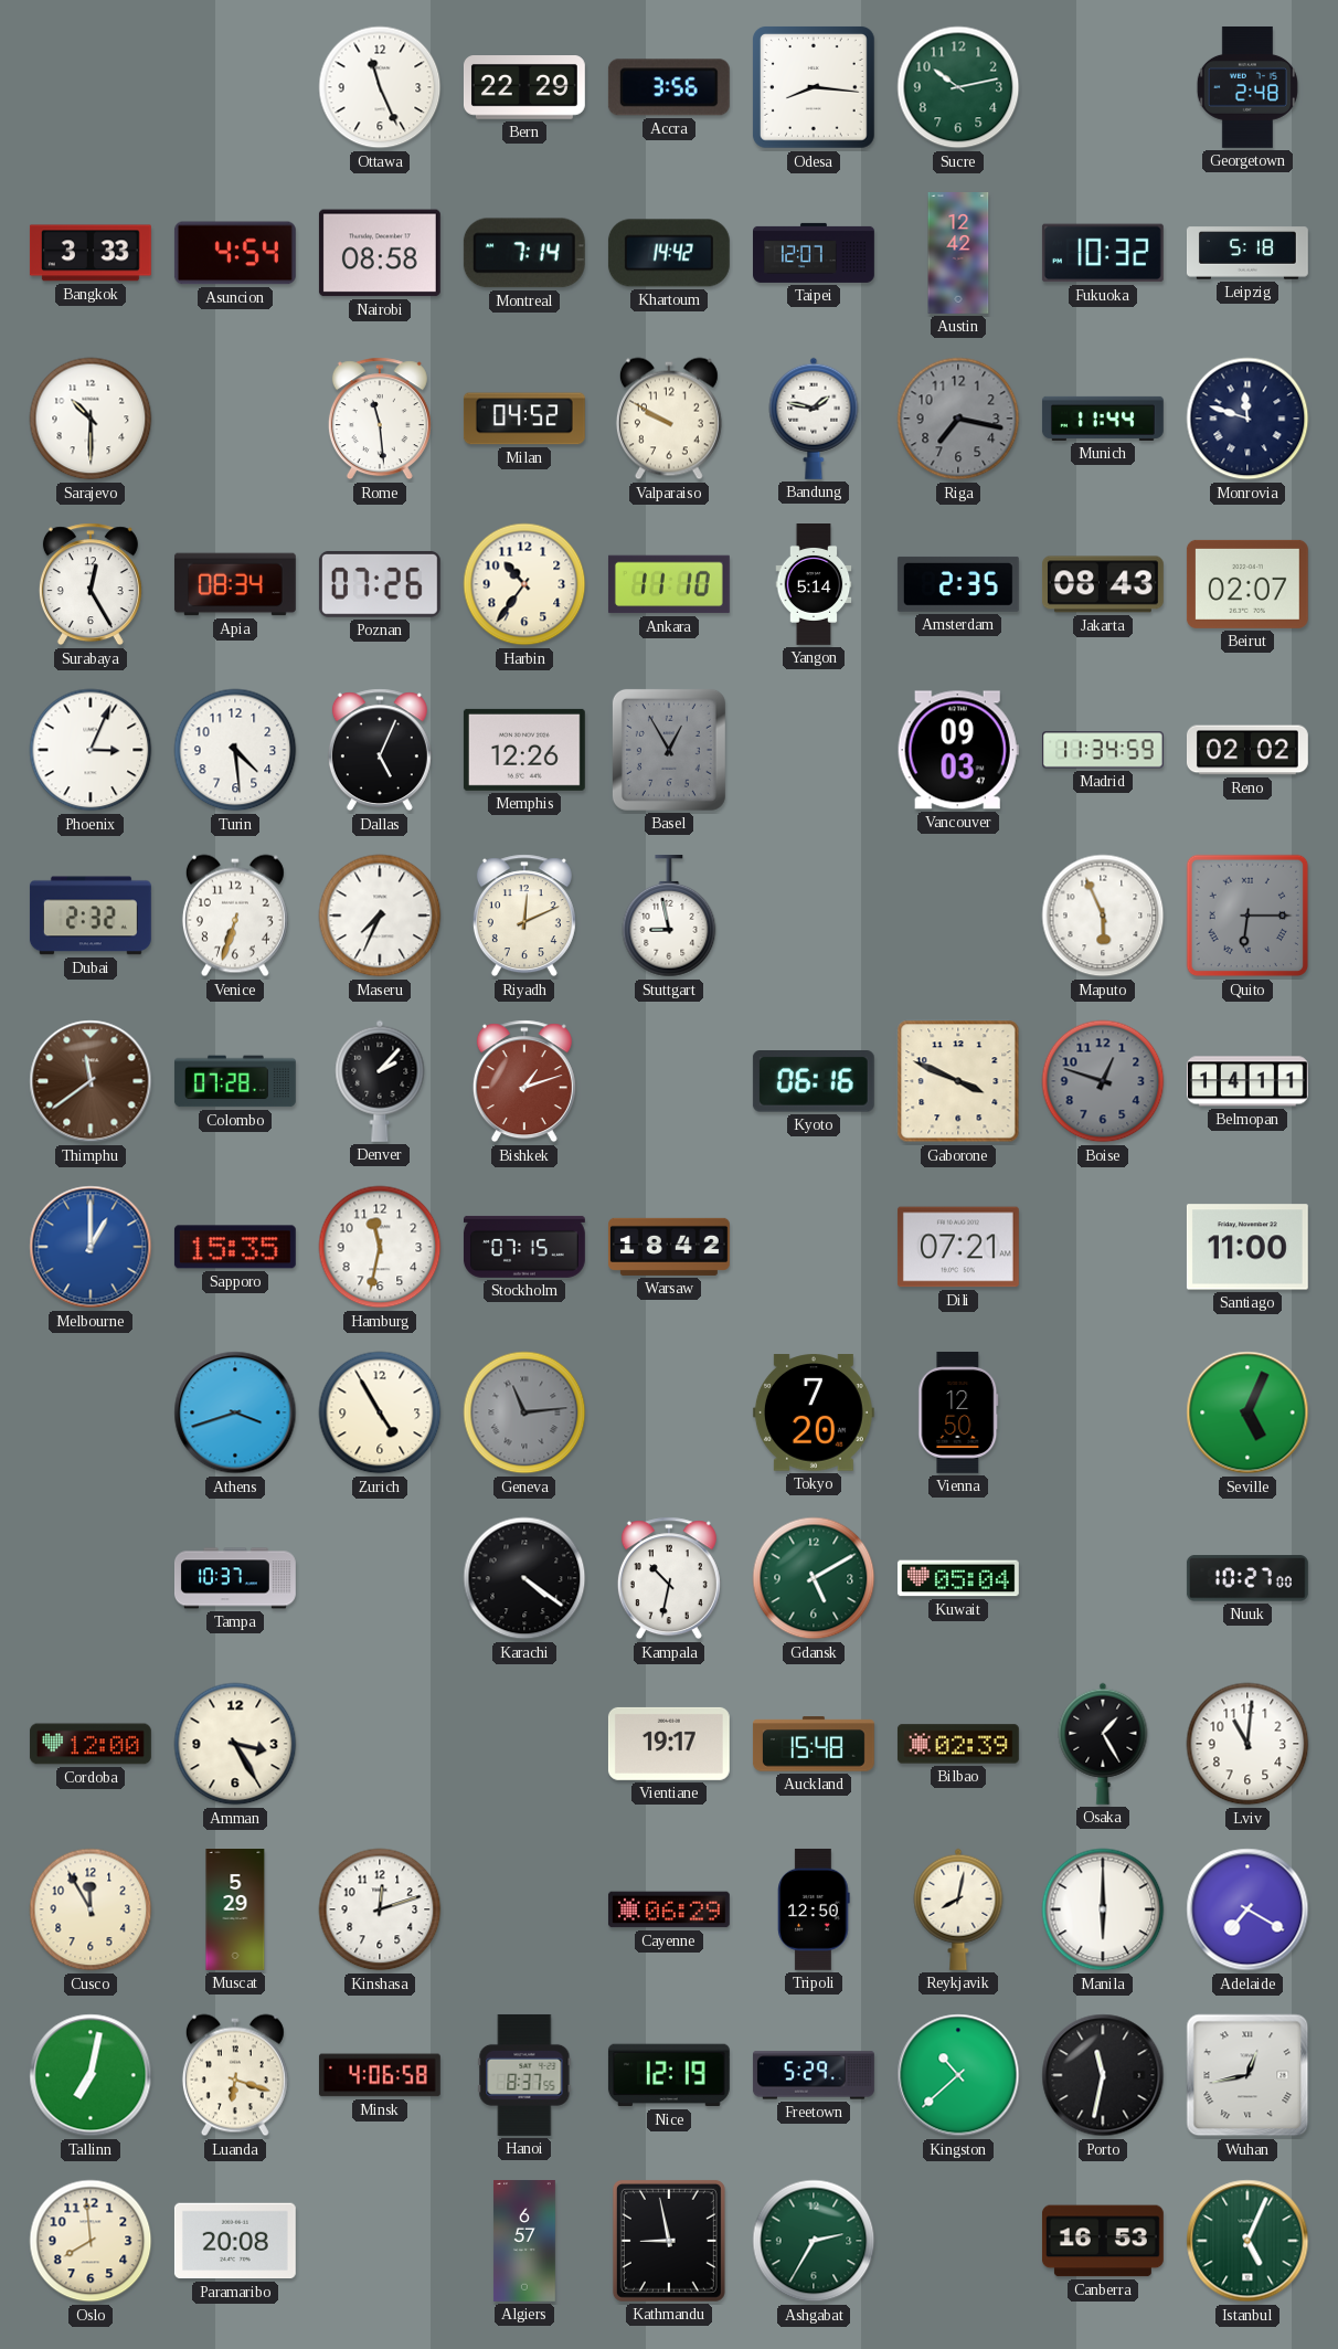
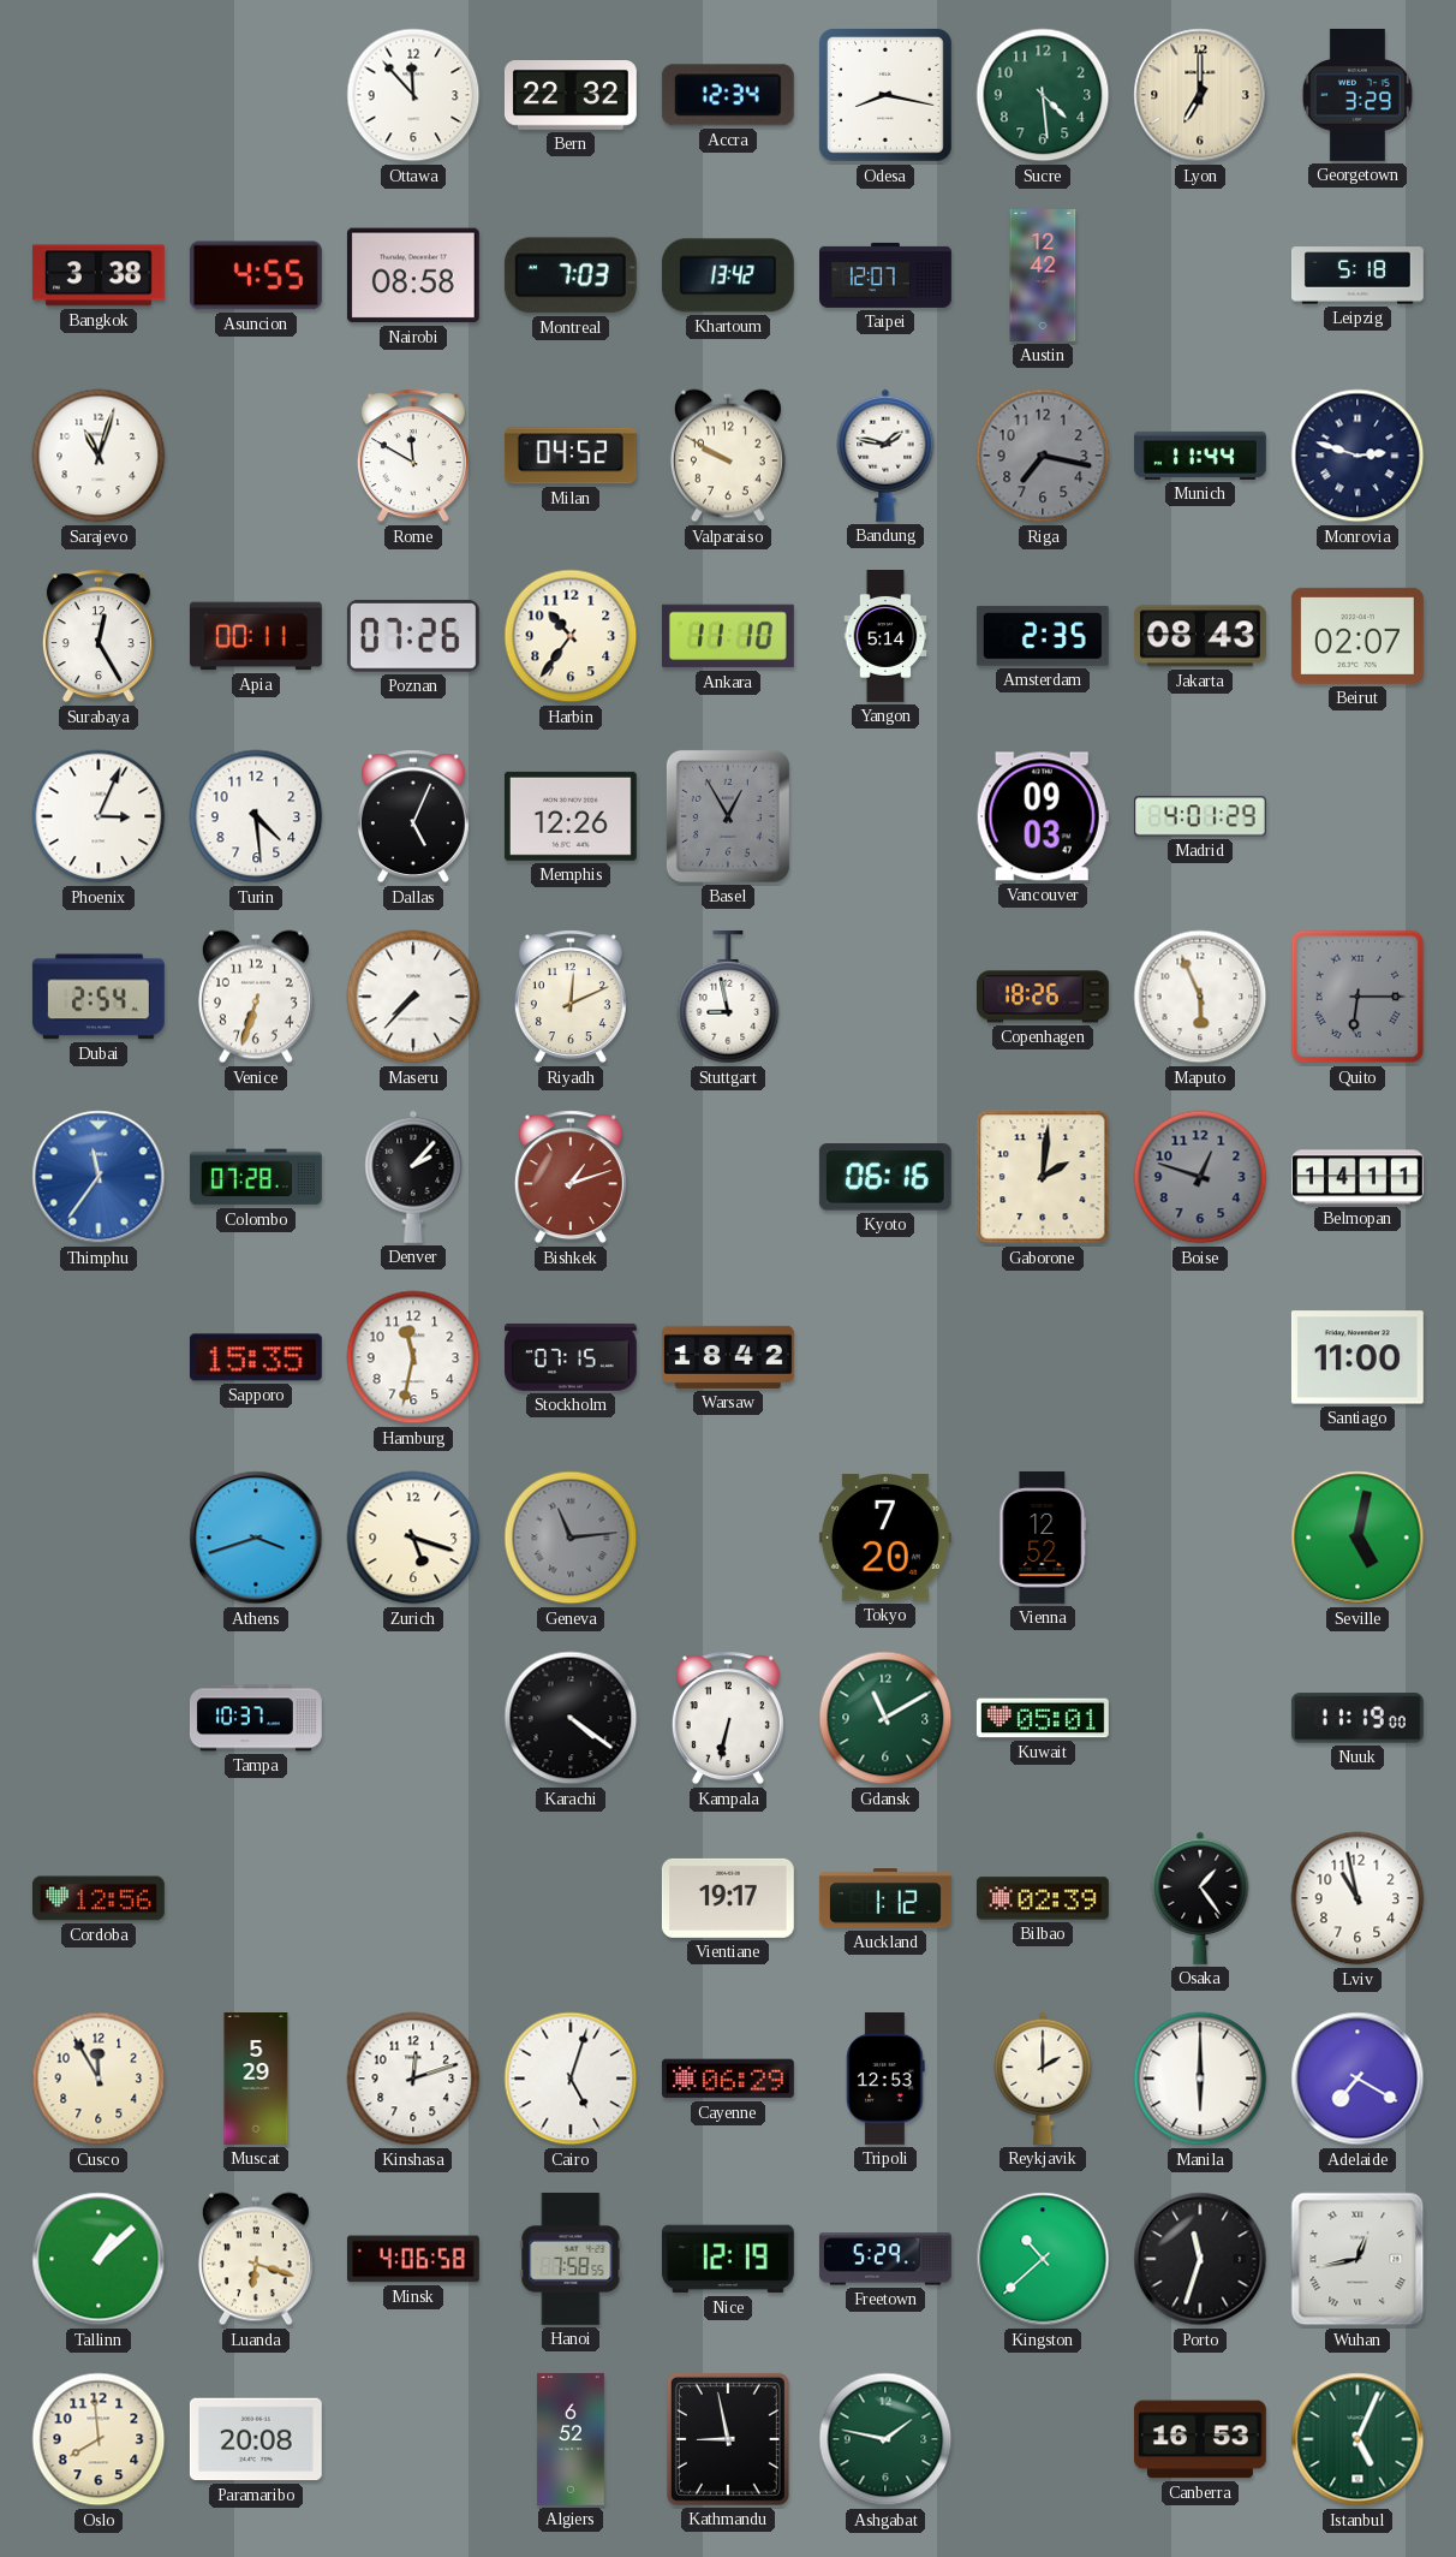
Ottawa: 11:26 -> 11:53 (413, 95)
Bern: 22:29 -> 22:32 (571, 96)
Accra: 3:56 -> 12:34 (728, 95)
Odesa: 8:16 -> 8:17 (885, 95)
Sucre: 10:13 -> 4:29 (1043, 95)
Lyon: none -> 7:00 (1200, 95)
Georgetown: 2:48 -> 3:29 (1357, 95)
Bangkok: 3:33 -> 3:38 (99, 275)
Asuncion: 4:54 -> 4:55 (256, 275)
Montreal: 7:14 -> 7:03 (571, 275)
Khartoum: 14:42 -> 13:42 (728, 275)
Fukuoka: 10:32 -> none (1103, 253)
Sarajevo: 10:30 -> 11:03 (99, 456)
Rome: 11:29 -> 11:50 (413, 456)
Monrovia: 11:48 -> 2:48 (1357, 456)
Apia: 08:34 -> 00:11 (256, 636)
Madrid: 11:34 -> 4:01 (1200, 816)
Reno: 02:02 -> none (1247, 750)
Dubai: 2:32 -> 2:54 (99, 997)
Maseru: 7:34 -> 7:37 (413, 997)
Copenhagen: none -> 18:26 (1043, 997)
Thimphu: 11:39 -> 11:36 (99, 1177)
Thimphu dial: brown -> blue (99, 1177)
Gaborone: 3:49 -> 2:01 (1043, 1177)
Melbourne: 1:00 -> none (91, 1247)
Dili: 07:21 -> none (958, 1247)
Zurich: 4:55 -> 5:18 (413, 1538)
Vienna: 12:50 -> 12:52 (1043, 1538)
Seville: 5:04 -> 5:02 (1357, 1538)
Kampala: 10:32 -> 6:32 (728, 1718)
Gdansk: 5:10 -> 11:10 (885, 1718)
Kuwait: 05:04 -> 05:01 (1043, 1718)
Nuuk: 10:27 -> 11:19 (1357, 1718)
Cordoba: 12:00 -> 12:56 (99, 1898)
Amman: 3:25 -> none (235, 1744)
Auckland: 15:48 -> 1:12 (885, 1898)
Osaka: 1:25 -> 1:24 (1200, 1898)
Lviv: 11:01 -> 10:58 (1357, 1898)
Cairo: none -> 5:03 (571, 2079)
Tripoli: 12:50 -> 12:53 (885, 2079)
Reykjavik: 8:02 -> 2:00 (1043, 2079)
Tallinn: 7:02 -> 1:08 (99, 2259)
Hanoi: 8:37 -> 7:58 (571, 2259)
Porto: 11:32 -> 11:33 (1200, 2259)
Algiers: 6:57 -> 6:52 (571, 2440)
Ashgabat: 2:35 -> 1:47 (885, 2439)
